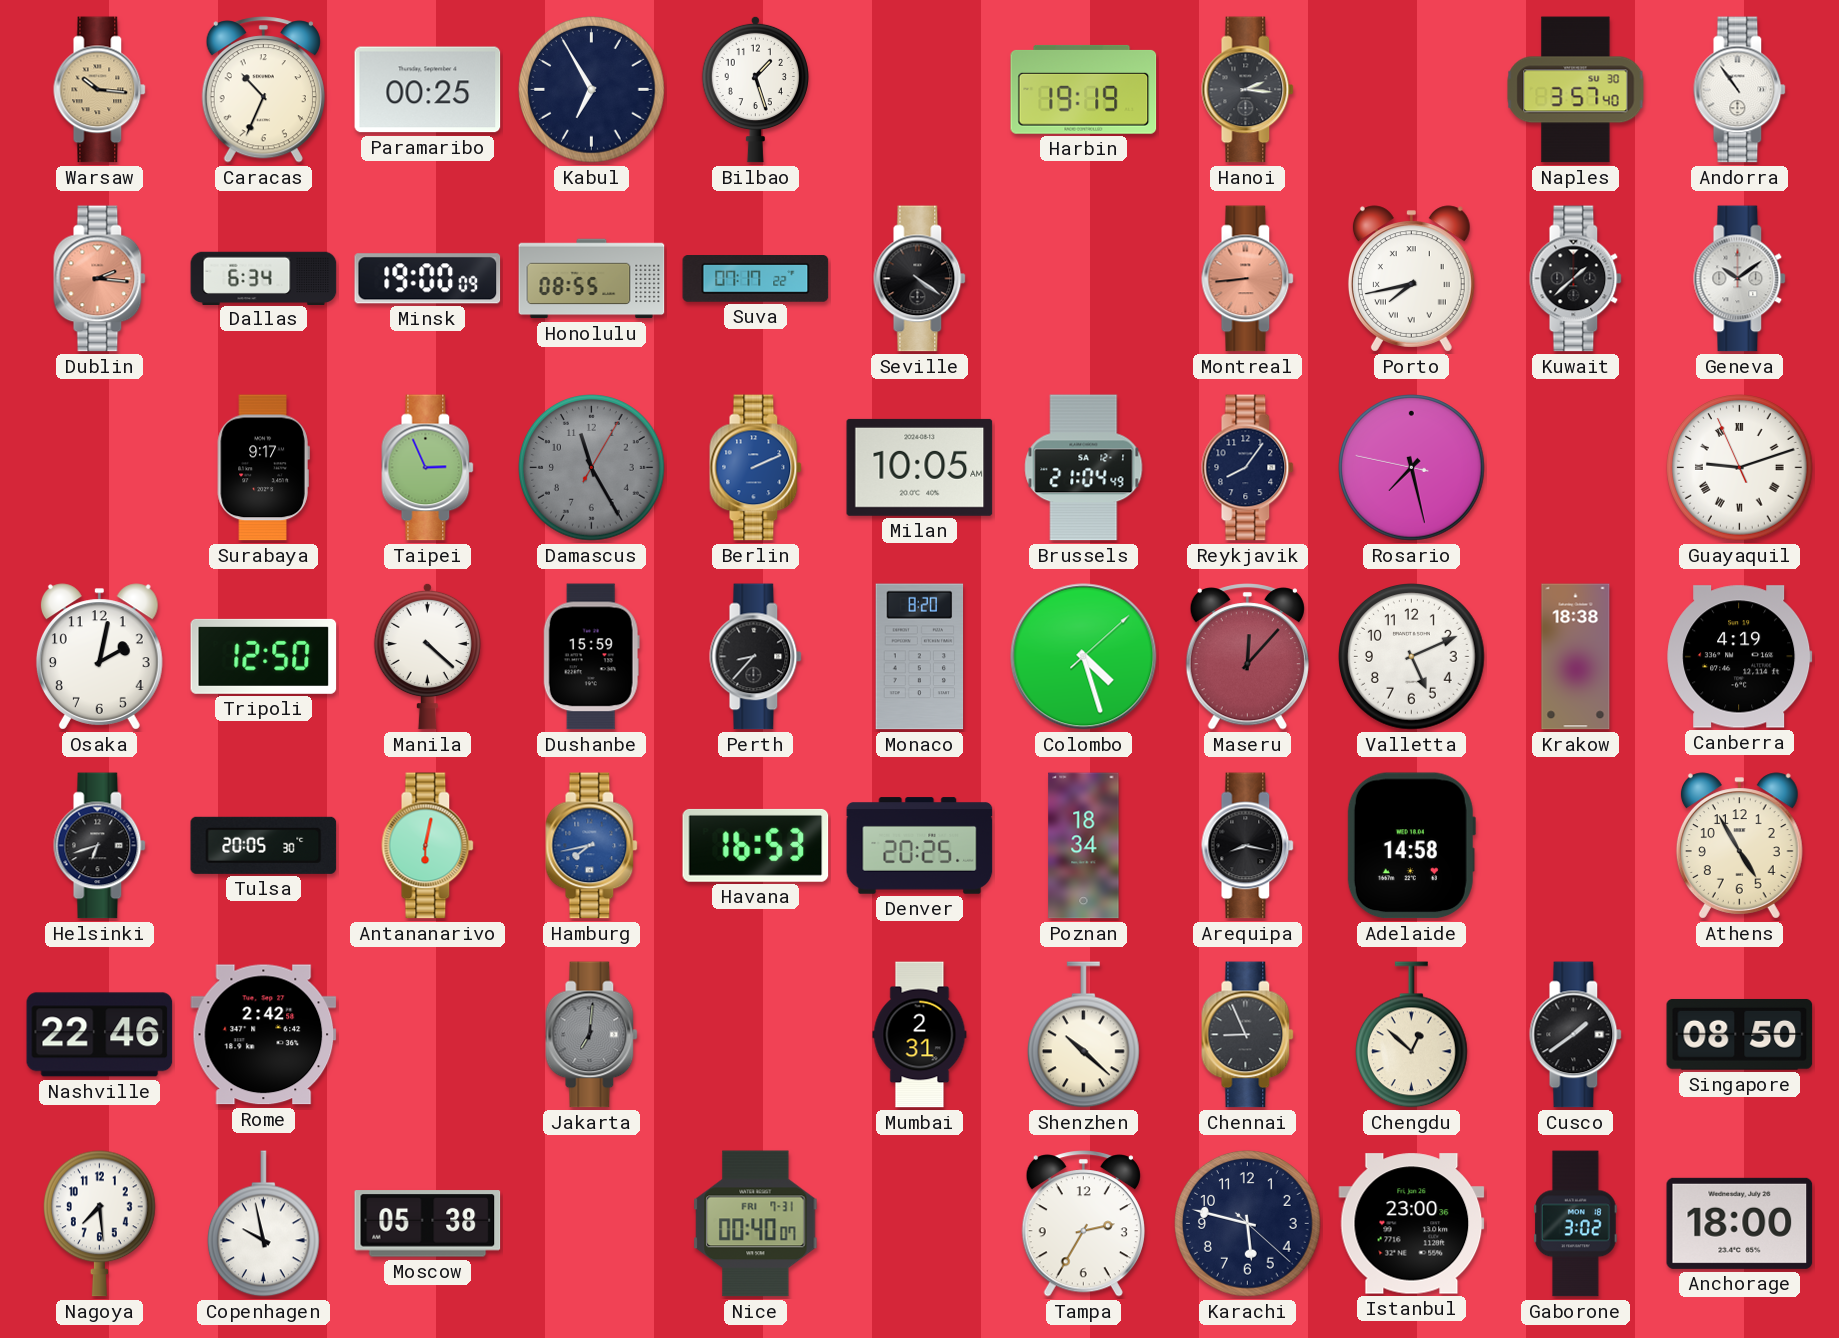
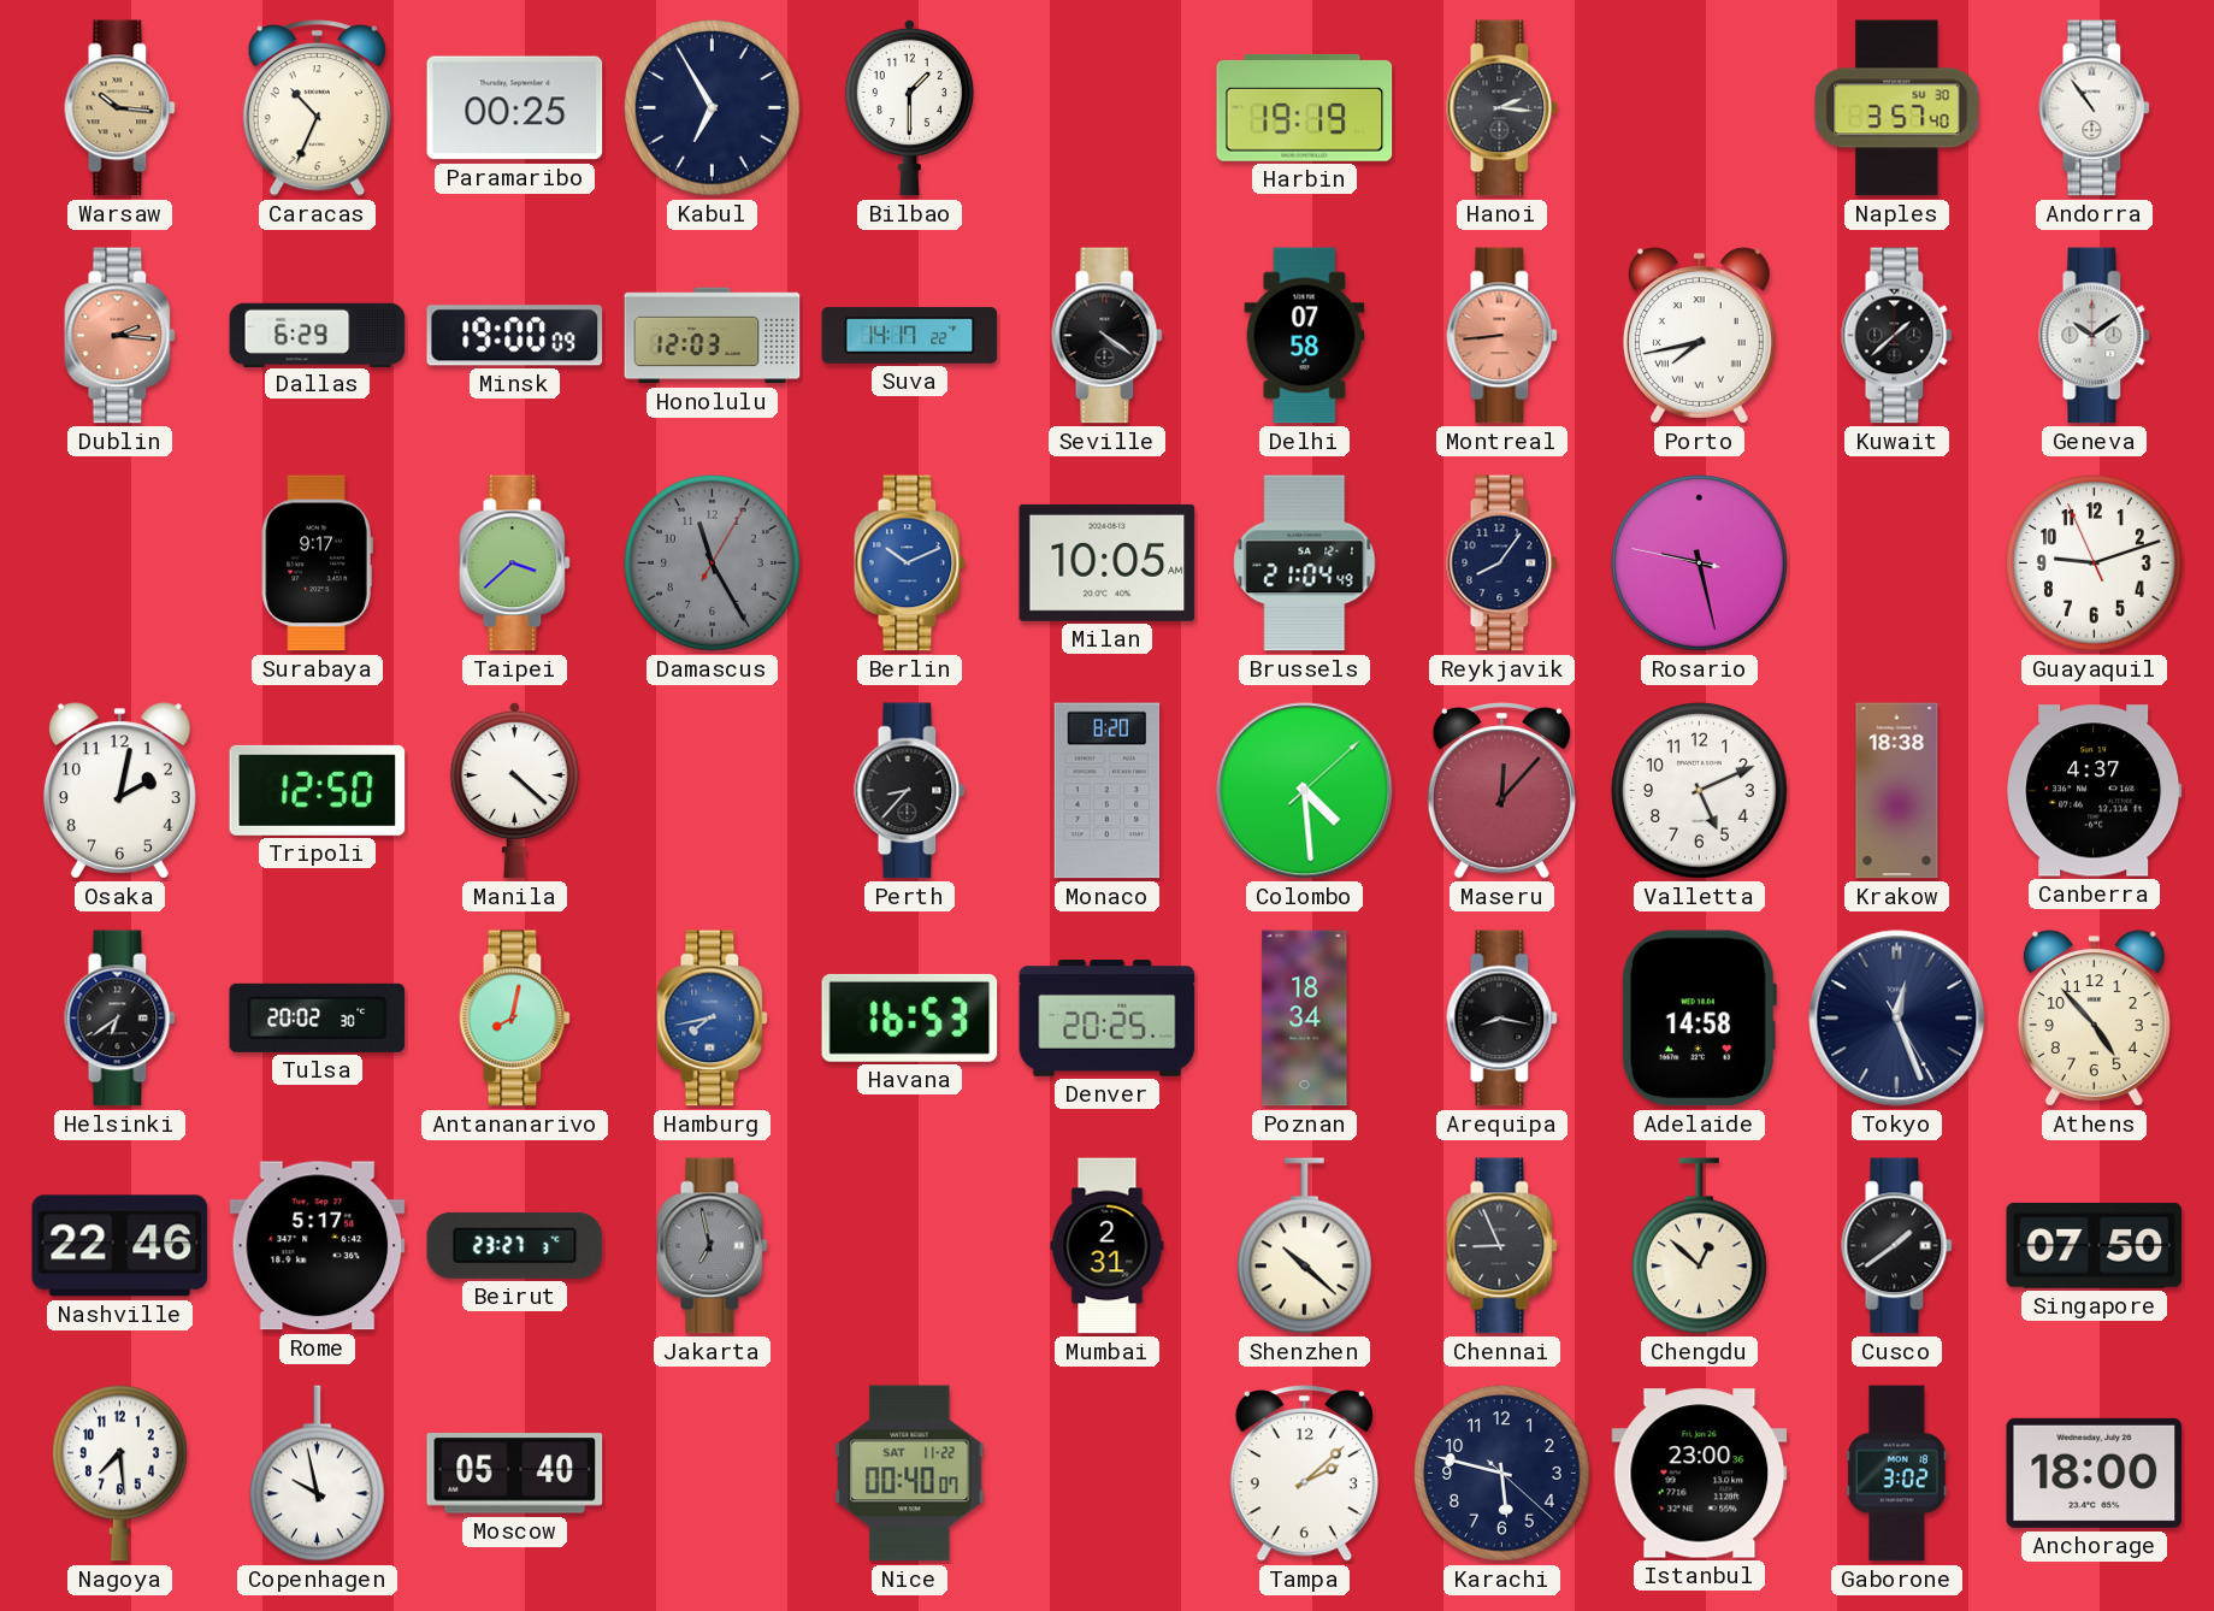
Bilbao: 1:27 -> 1:30 (909, 107)
Dallas: 6:34 -> 6:29 (318, 335)
Honolulu: 08:55 -> 12:03 (713, 336)
Suva: 07:17 -> 14:17 (910, 336)
Delhi: none -> 07:58 (1305, 336)
Taipei: 2:56 -> 3:38 (515, 563)
Berlin: 2:11 -> 10:11 (910, 563)
Rosario: 7:27 -> 9:27 (1700, 563)
Guayaquil numerals: Roman -> Arabic (2095, 563)
Dushanbe: 15:59 -> none (591, 657)
Colombo: 4:27 -> 4:29 (1305, 791)
Canberra: 4:19 -> 4:37 (2095, 791)
Helsinki: 6:42 -> 6:39 (120, 1019)
Tulsa: 20:05 -> 20:02 (318, 1017)
Antananarivo: 6:02 -> 8:02 (515, 1019)
Tokyo: none -> 12:26 (1897, 1019)
Athens: 4:55 -> 4:53 (2094, 1019)
Rome: 2:42 -> 5:17 (318, 1246)
Beirut: none -> 23:27 (515, 1245)
Jakarta: 7:01 -> 6:58 (713, 1246)
Singapore: 08:50 -> 07:50 (2095, 1245)
Moscow: 05:38 -> 05:40 (515, 1474)
Nice date: FRI 7-31 -> SAT 11-22 (910, 1474)
Tampa: 2:35 -> 2:08 (1304, 1474)
